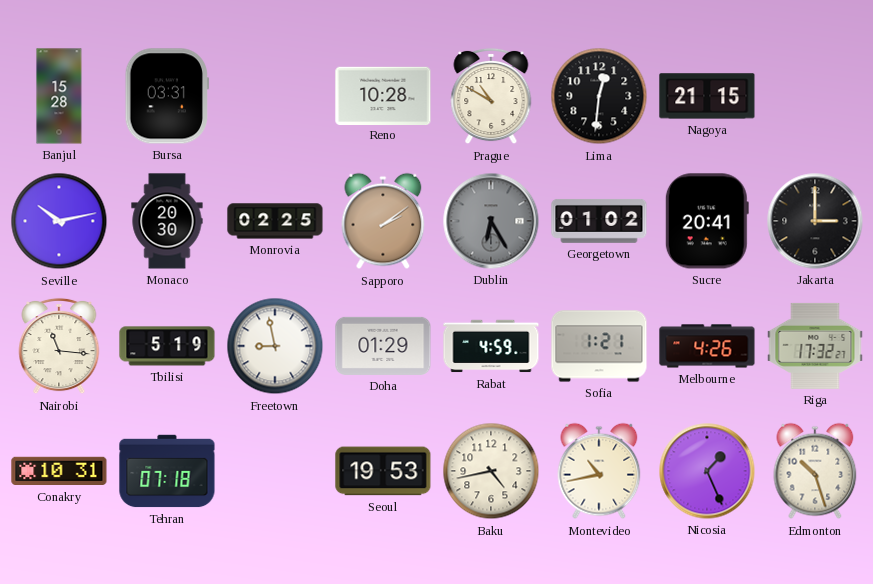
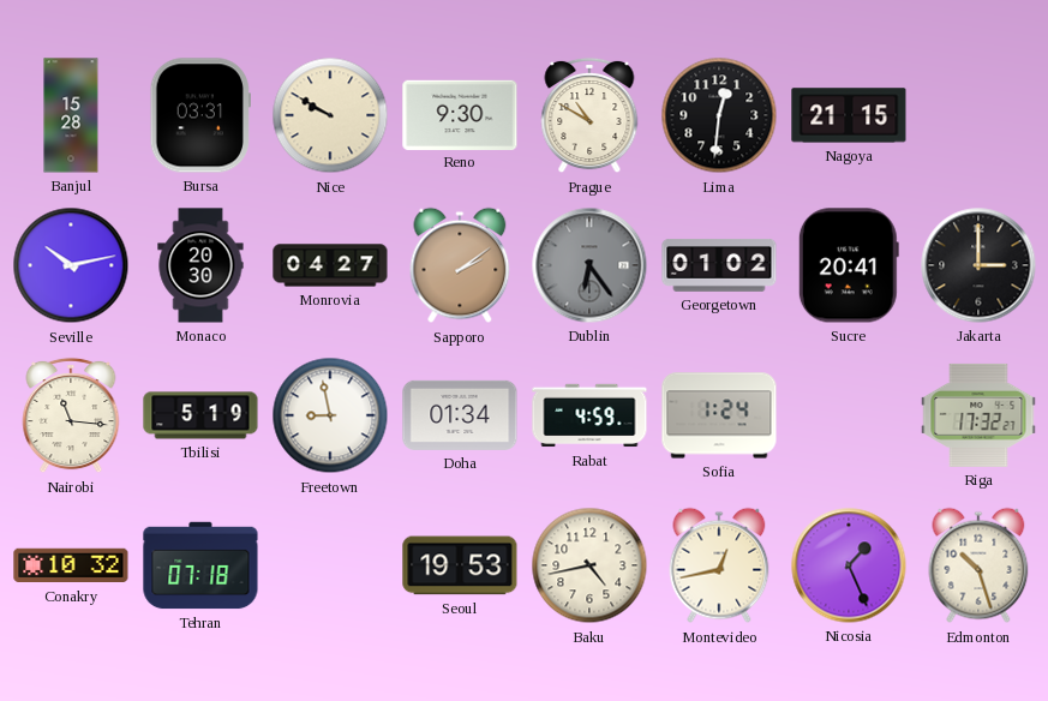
Nice: none -> 9:50 (330, 115)
Reno: 10:28 -> 9:30 (460, 114)
Monrovia: 02:25 -> 04:27 (330, 265)
Dublin: 6:25 -> 6:24 (589, 265)
Doha: 01:29 -> 01:34 (460, 415)
Sofia: 1:21 -> 1:24 (719, 415)
Melbourne: 4:26 -> none (707, 346)
Conakry: 10:31 -> 10:32 (71, 565)
Montevideo: 10:43 -> 12:43 (719, 565)
